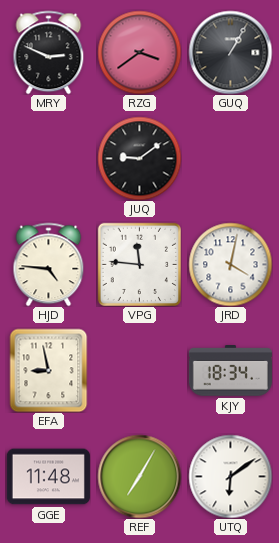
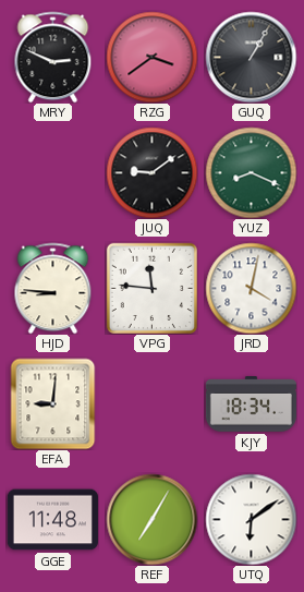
YUZ: none -> 8:19 (251, 172)
HJD: 4:46 -> 8:46 (53, 288)
EFA: 8:58 -> 9:01 (53, 403)
